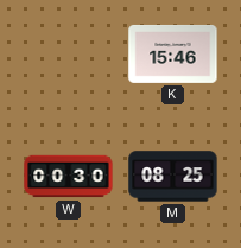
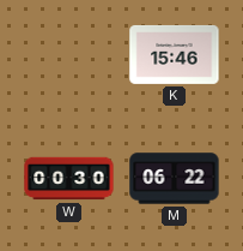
M: 08:25 -> 06:22 (175, 179)
